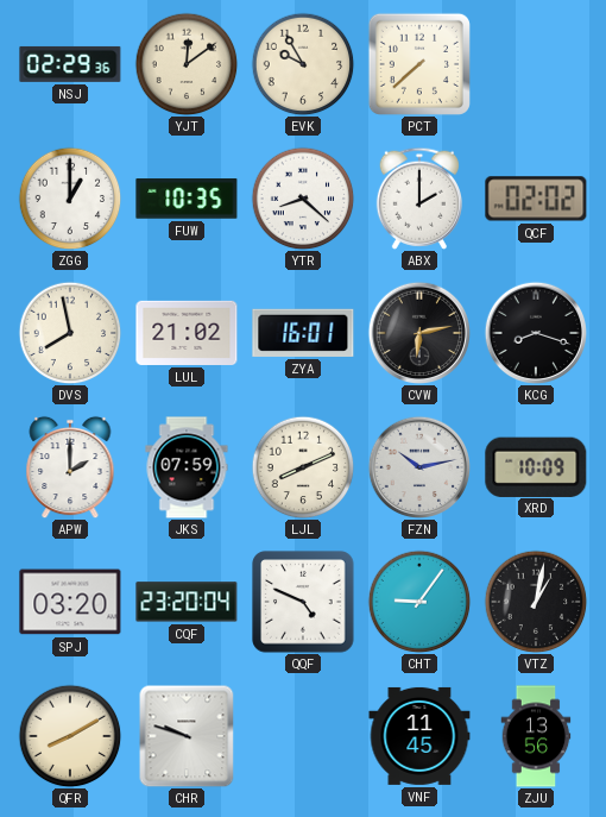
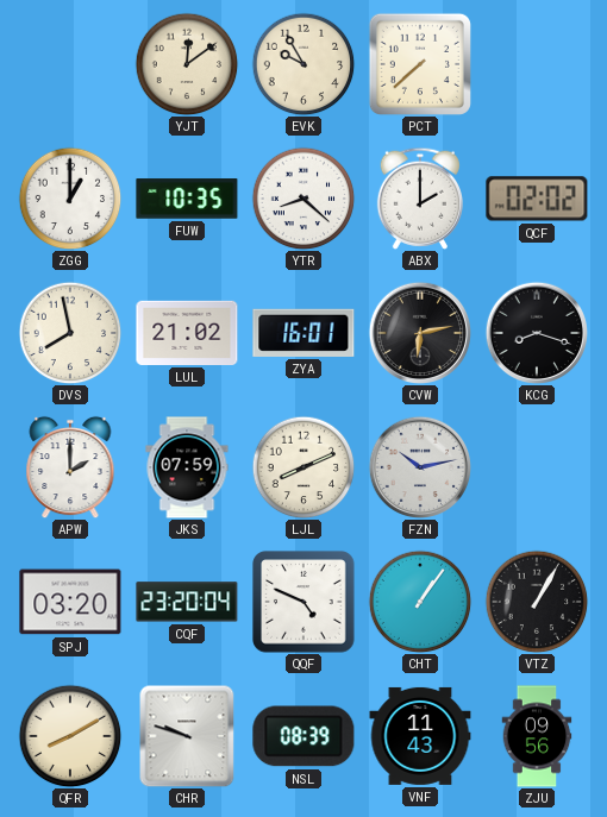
NSJ: 02:29 -> none (70, 64)
XRD: 10:09 -> none (536, 466)
CHT: 9:06 -> 1:06 (420, 602)
VTZ: 1:02 -> 1:05 (537, 602)
NSL: none -> 08:39 (303, 736)
VNF: 11:45 -> 11:43 (420, 736)
ZJU: 13:56 -> 09:56 (537, 736)
